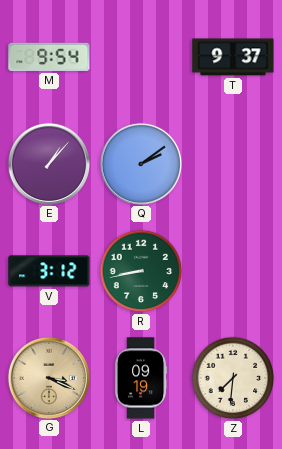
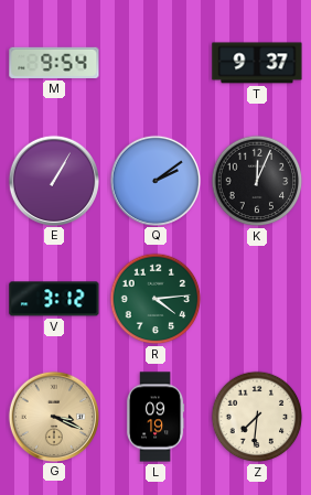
E: 1:07 -> 1:05 (53, 180)
K: none -> 12:04 (257, 181)
R: 8:43 -> 4:14 (155, 299)
